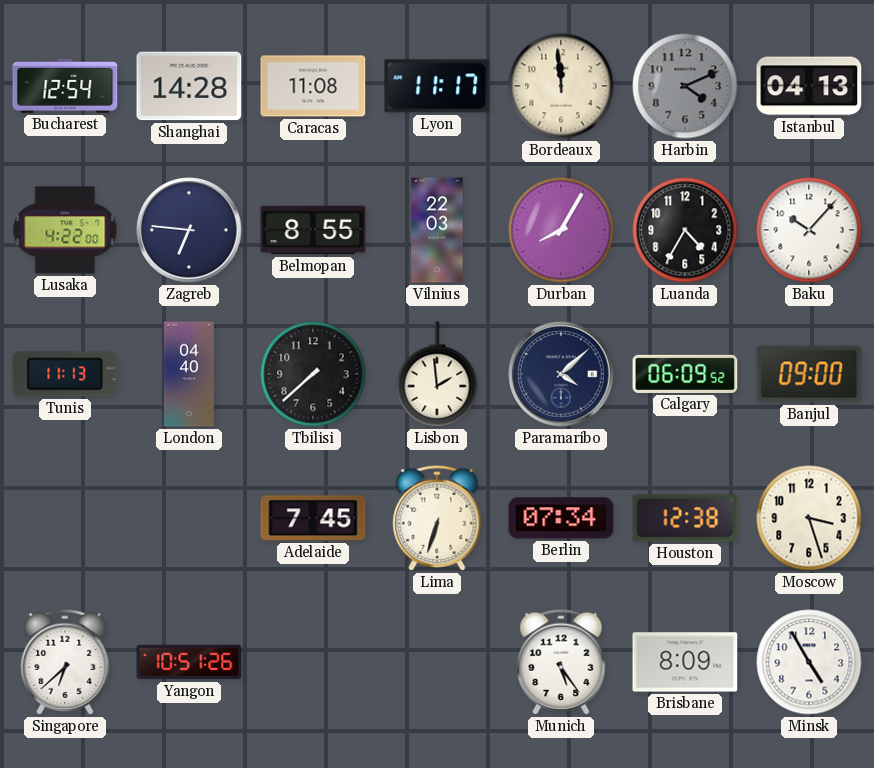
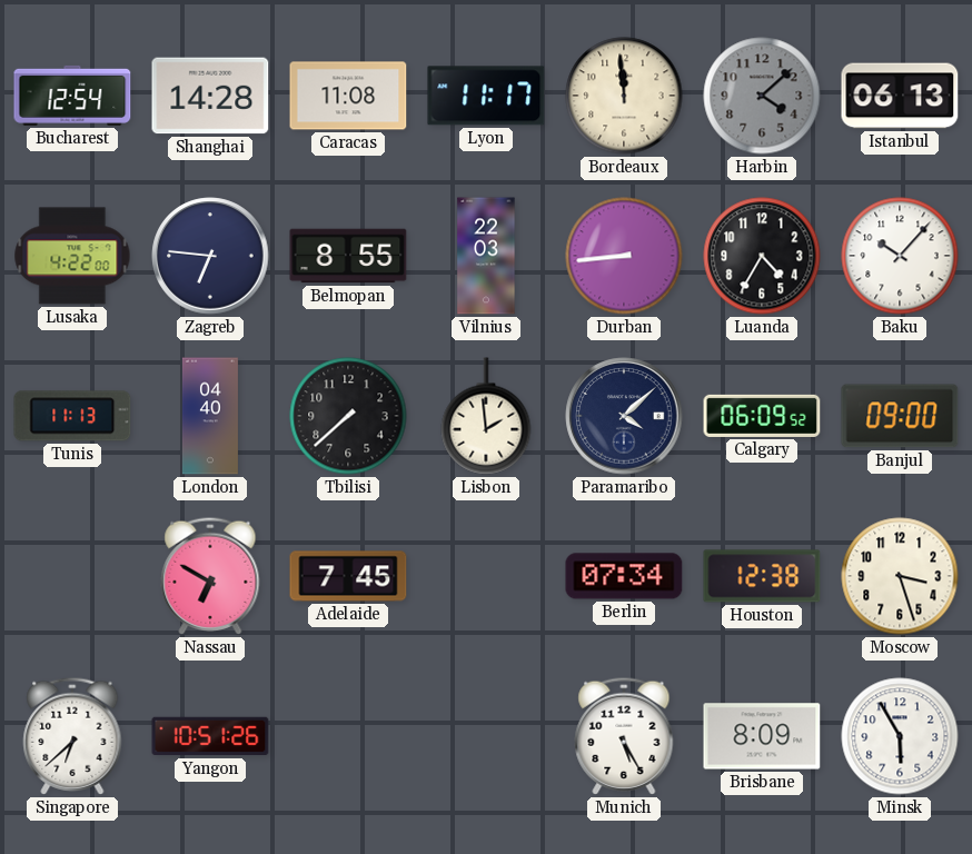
Harbin: 4:11 -> 4:08 (762, 96)
Istanbul: 04:13 -> 06:13 (900, 96)
Durban: 8:05 -> 8:44 (624, 256)
Nassau: none -> 6:50 (210, 576)
Lima: 6:33 -> none (437, 518)
Munich: 5:24 -> 5:25 (624, 736)
Minsk: 4:55 -> 5:55 (900, 736)
